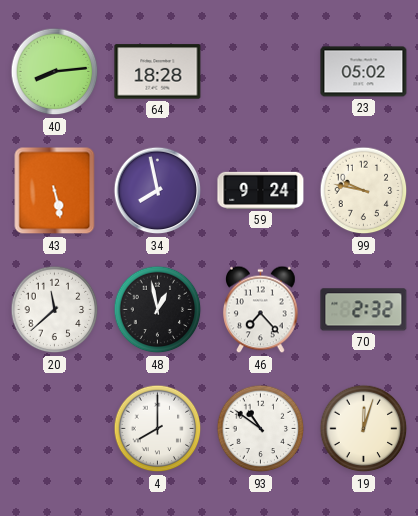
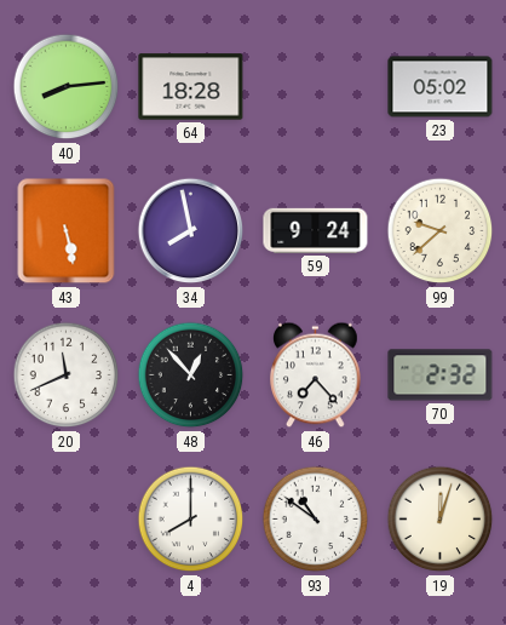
99: 9:47 -> 9:38 (441, 231)
20: 11:38 -> 11:41 (67, 375)
48: 12:58 -> 12:53 (191, 375)
